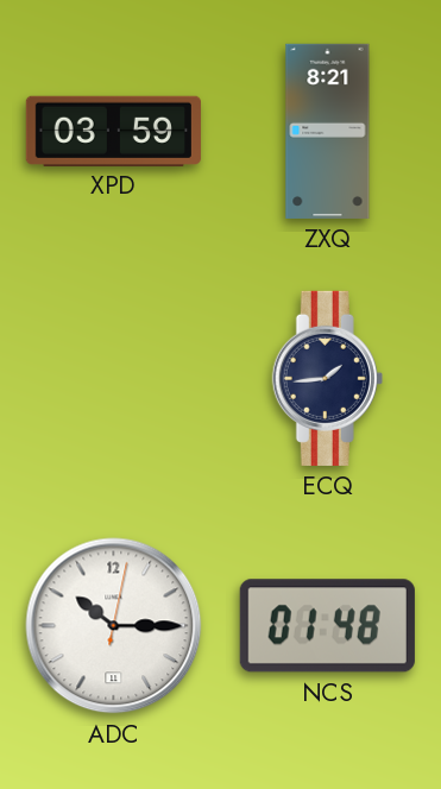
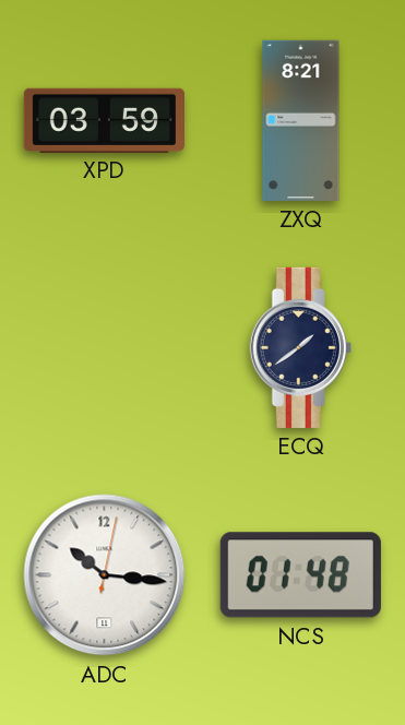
ECQ: 1:44 -> 1:39 (300, 347)
ADC: 10:15 -> 10:16 (105, 575)
